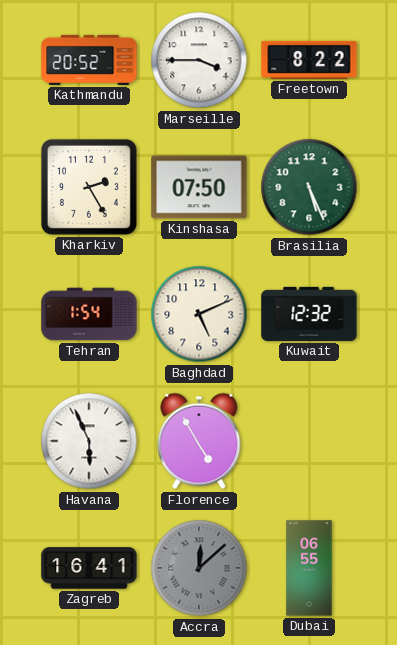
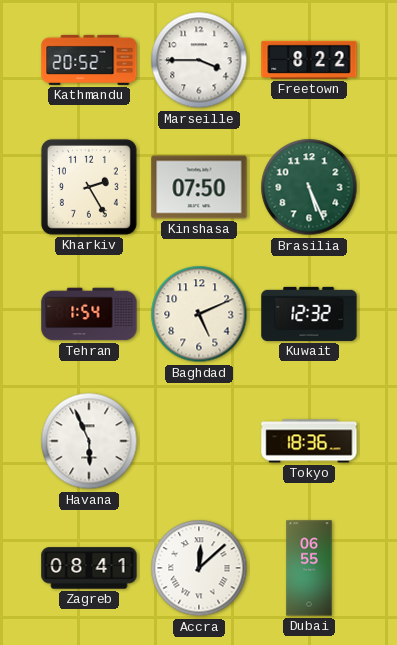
Florence: 4:55 -> none (199, 441)
Tokyo: none -> 18:36 (309, 441)
Zagreb: 16:41 -> 08:41 (89, 568)
Accra dial: grey -> white (199, 568)
